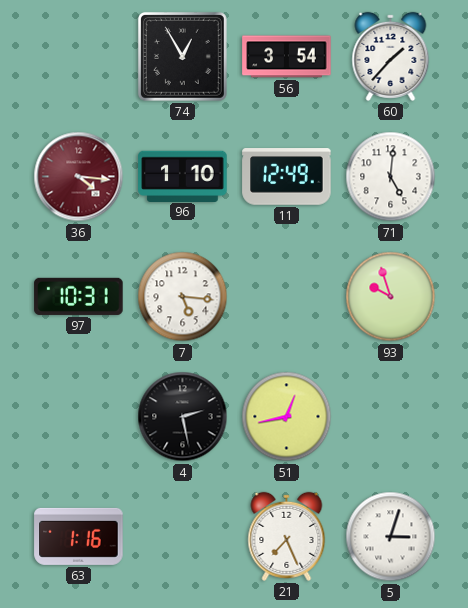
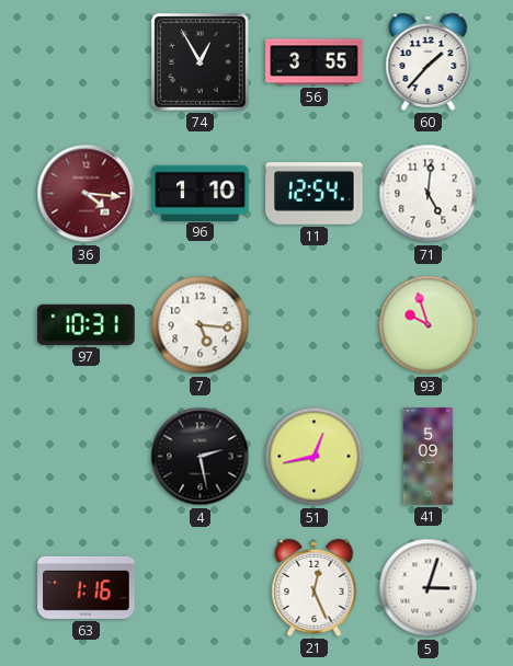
56: 3:54 -> 3:55 (315, 62)
11: 12:49 -> 12:54 (315, 194)
41: none -> 5:09 (429, 457)
21: 7:26 -> 12:26 (315, 587)
